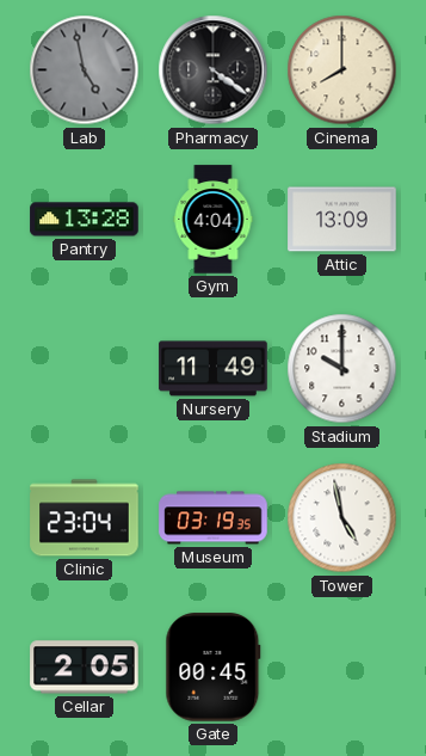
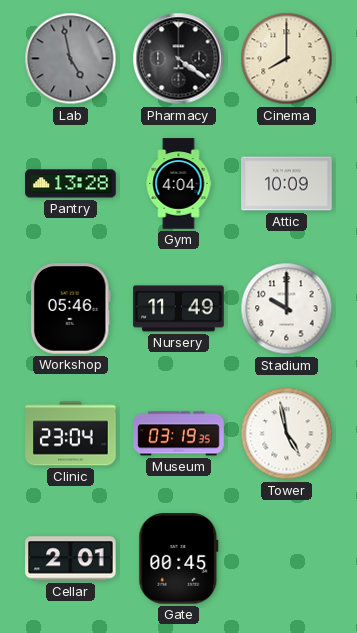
Attic: 13:09 -> 10:09 (287, 184)
Workshop: none -> 05:46 (70, 309)
Cellar: 2:05 -> 2:01 (71, 559)
